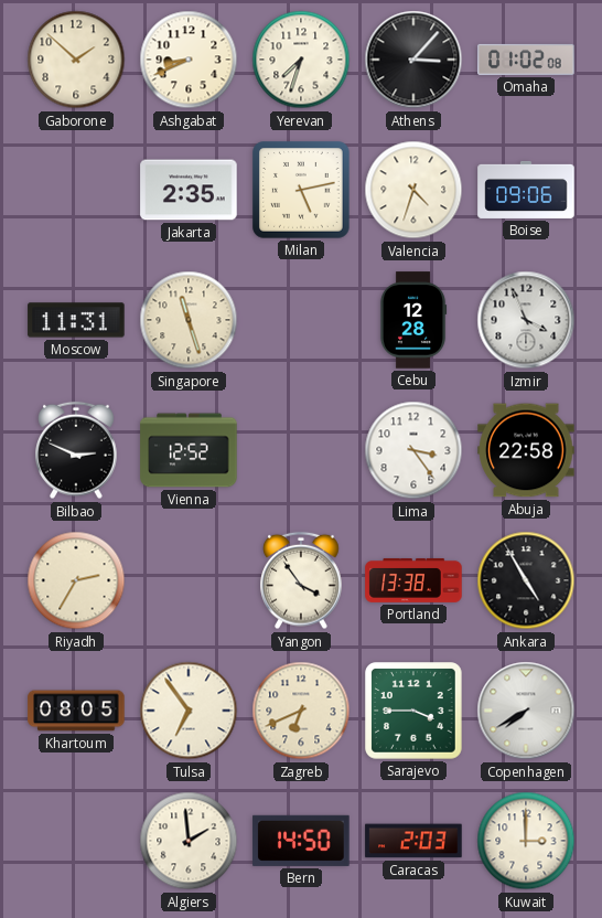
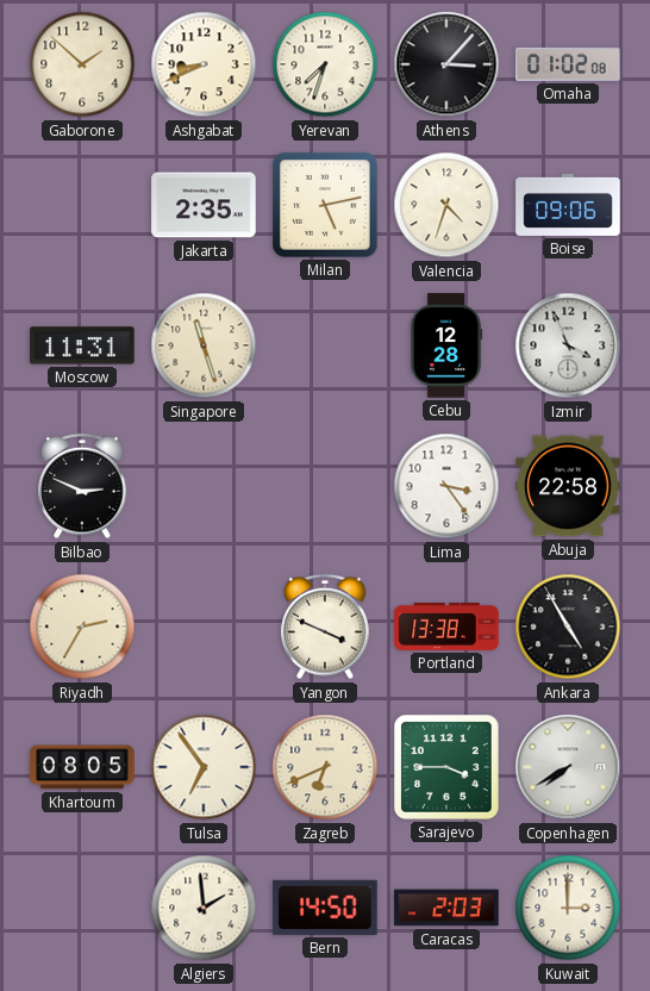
Vienna: 12:52 -> none (189, 450)
Yangon: 3:54 -> 3:49 (325, 627)
